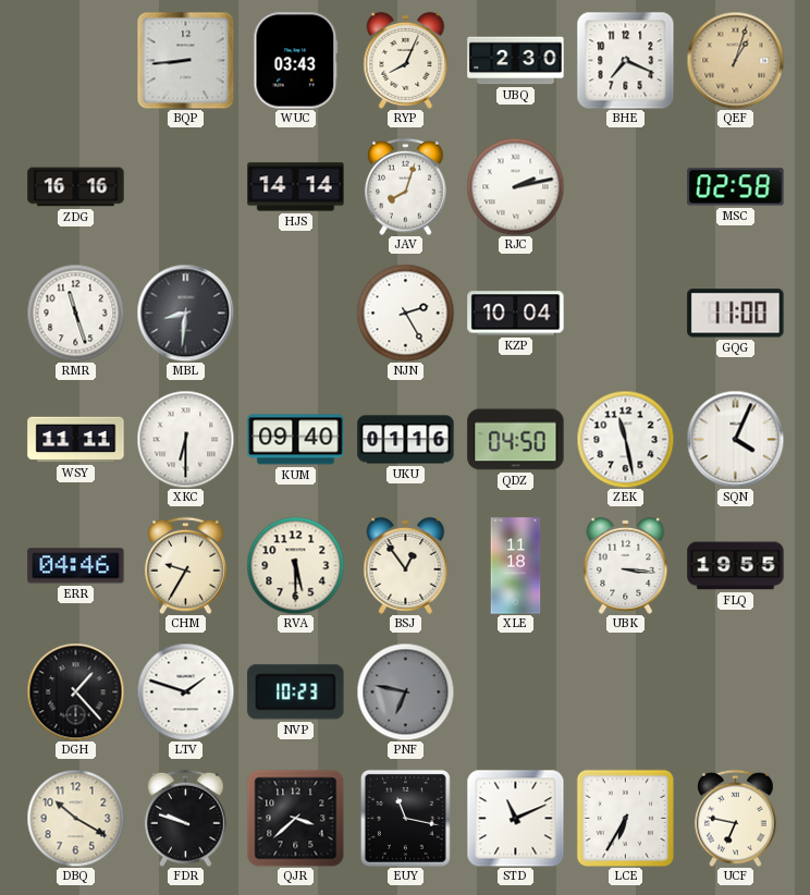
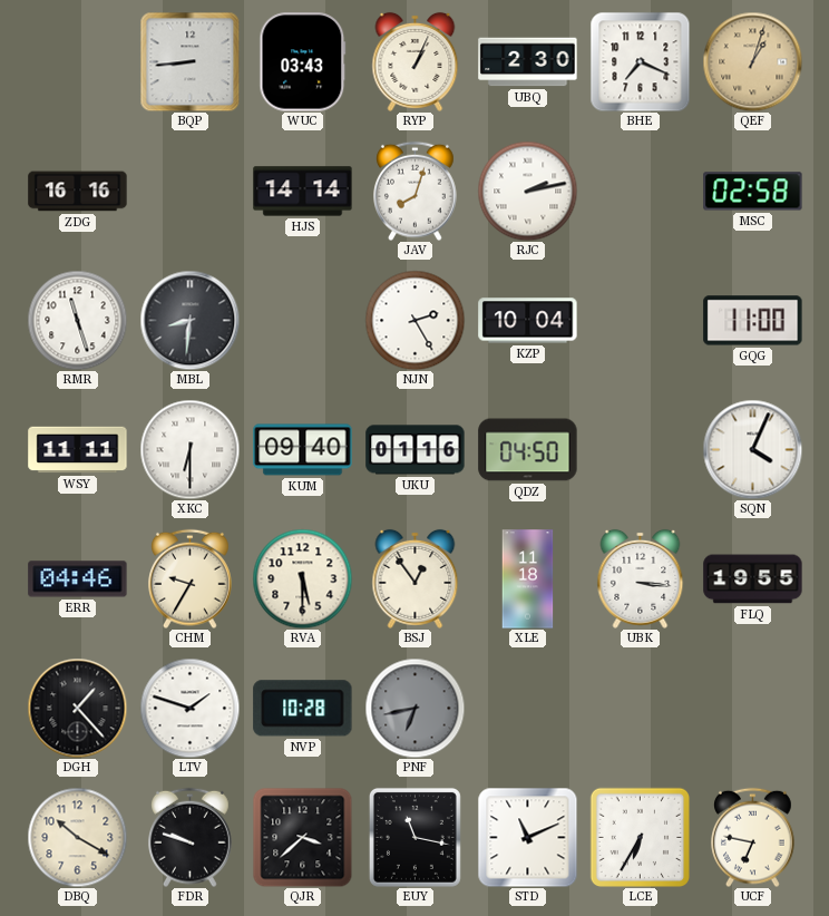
RYP: 8:04 -> 1:04 (416, 61)
ZEK: 11:28 -> none (625, 439)
NVP: 10:23 -> 10:28 (303, 709)
PNF: 6:47 -> 6:43 (414, 708)
